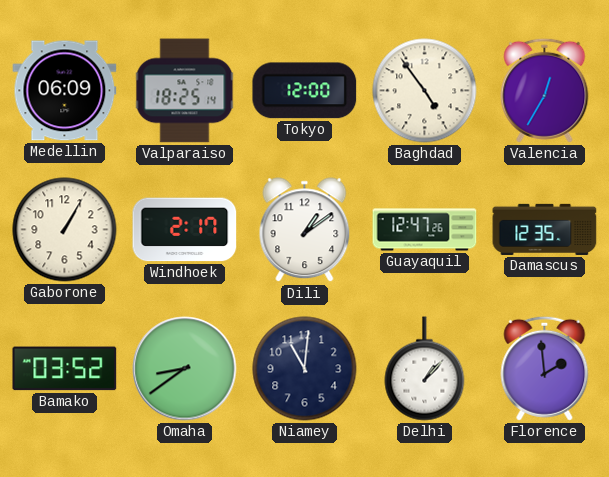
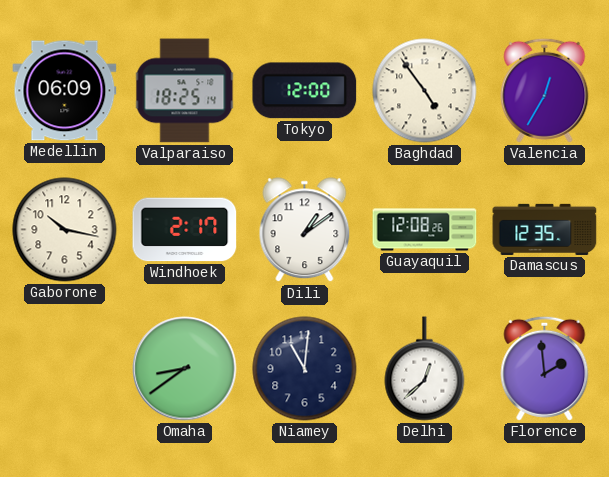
Gaborone: 1:05 -> 10:17 (65, 230)
Guayaquil: 12:47 -> 12:08 (425, 230)
Bamako: 03:52 -> none (65, 369)
Delhi: 1:07 -> 12:38 (425, 369)
